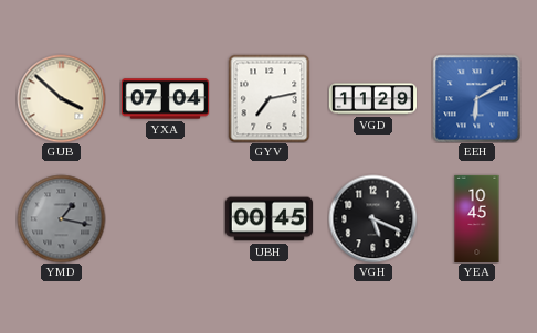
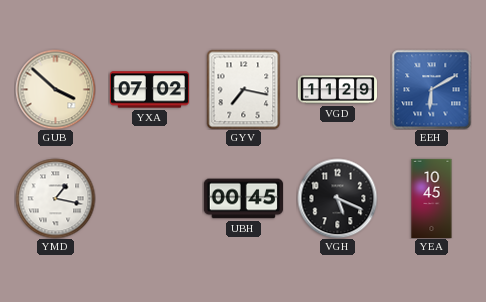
YXA: 07:04 -> 07:02 (149, 90)
GYV: 7:13 -> 7:17 (244, 89)
YMD dial: grey -> white (55, 198)
